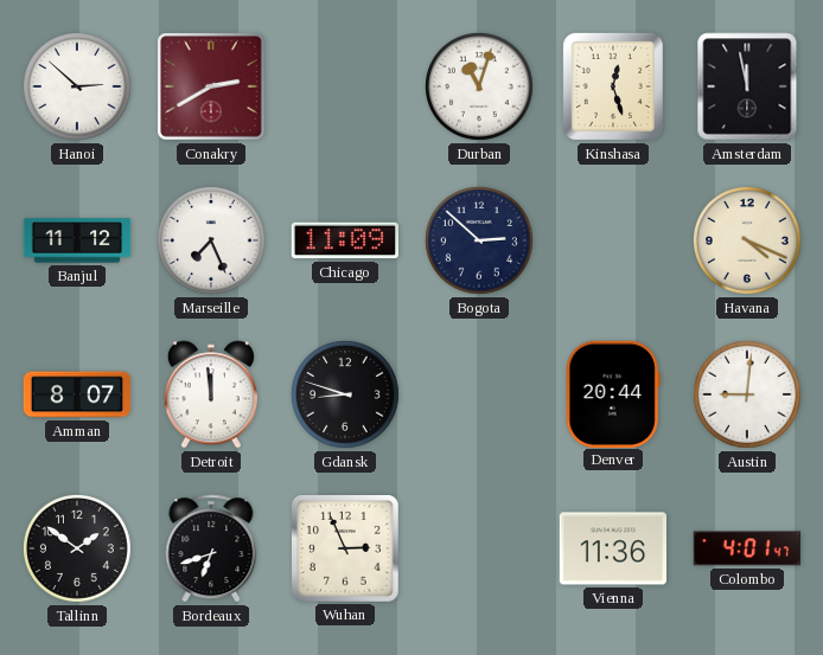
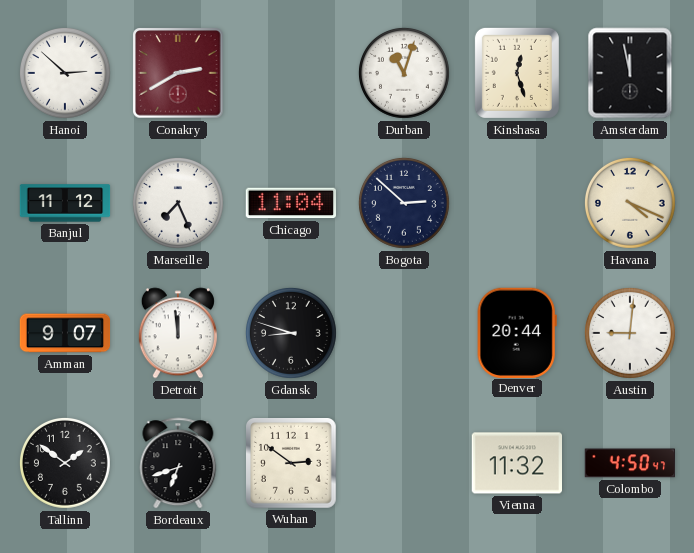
Chicago: 11:09 -> 11:04 (290, 203)
Amman: 8:07 -> 9:07 (65, 333)
Wuhan: 2:56 -> 2:51 (292, 464)
Vienna: 11:36 -> 11:32 (516, 463)
Colombo: 4:01 -> 4:50 (629, 463)
